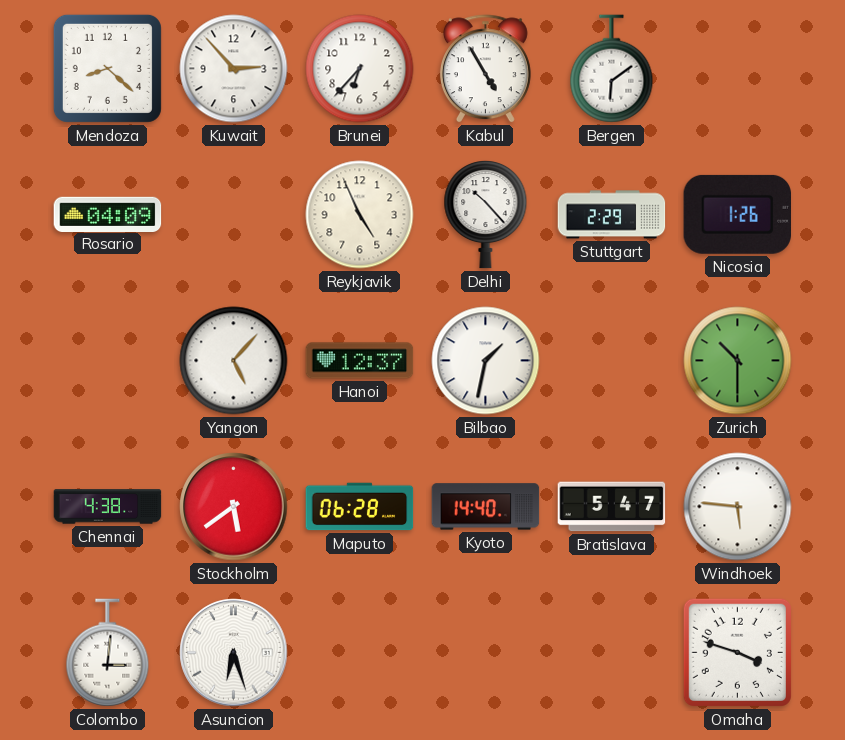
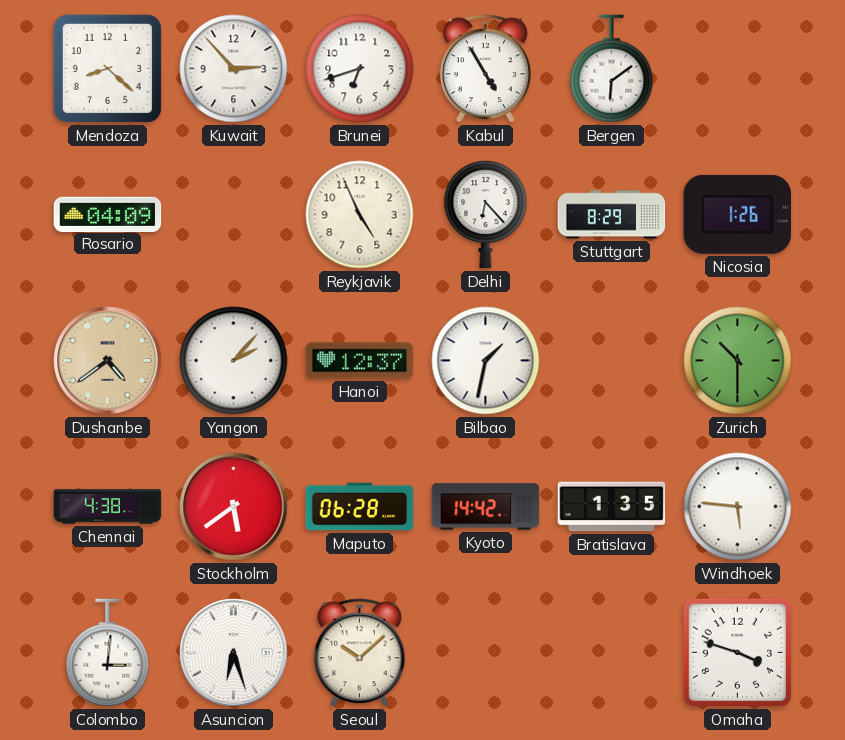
Brunei: 6:37 -> 6:42 (360, 69)
Delhi: 10:23 -> 6:23 (486, 215)
Stuttgart: 2:29 -> 8:29 (612, 215)
Dushanbe: none -> 4:39 (108, 361)
Yangon: 5:07 -> 2:07 (234, 361)
Kyoto: 14:40 -> 14:42 (486, 507)
Bratislava: 5:47 -> 1:35 (612, 507)
Seoul: none -> 10:08 (359, 653)
